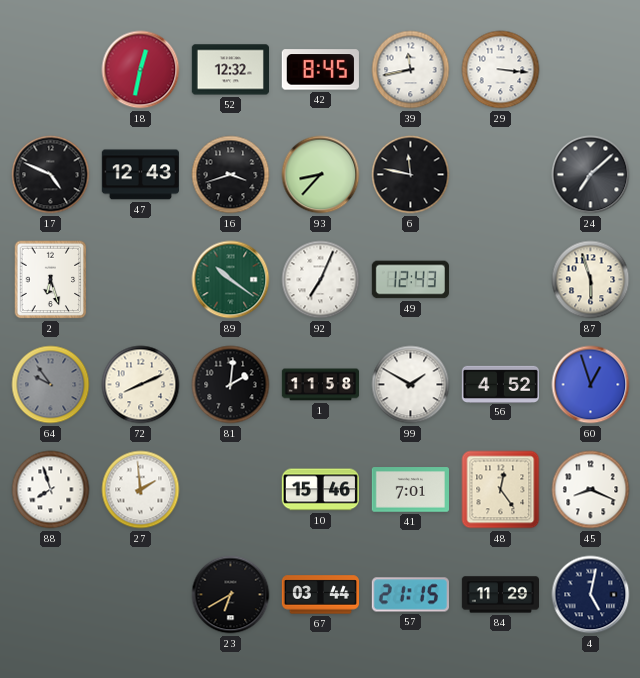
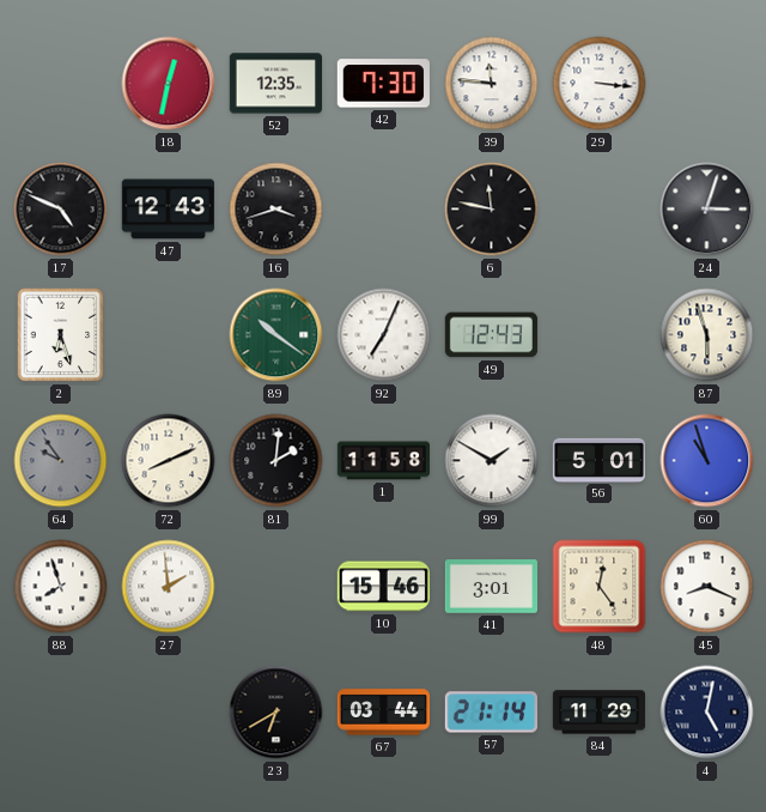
52: 12:32 -> 12:35 (275, 84)
42: 8:45 -> 7:30 (383, 84)
39: 11:43 -> 11:46 (492, 84)
93: 8:37 -> none (321, 175)
24: 7:08 -> 3:03 (707, 210)
56: 4:52 -> 5:01 (598, 460)
60: 12:57 -> 10:57 (707, 461)
41: 7:01 -> 3:01 (491, 587)
57: 21:15 -> 21:14 (491, 713)
